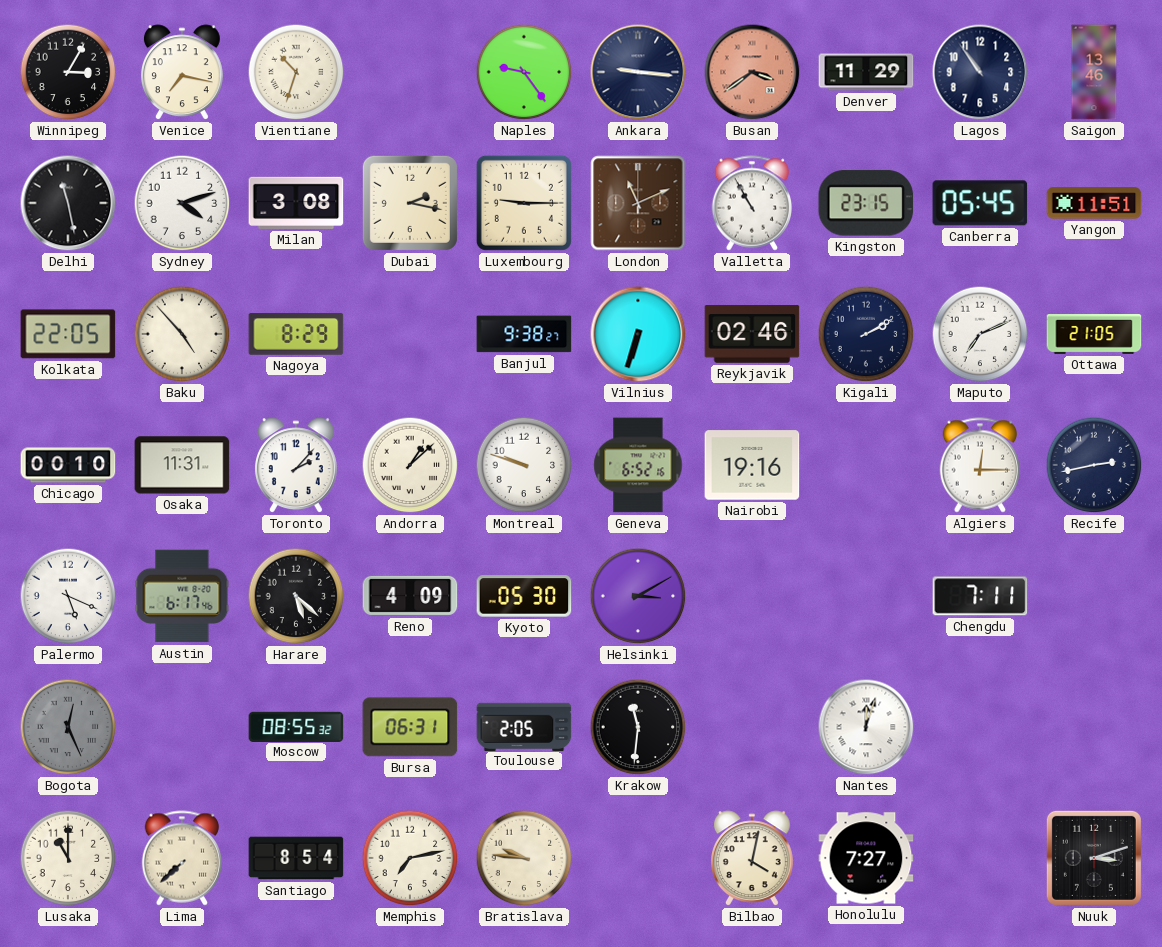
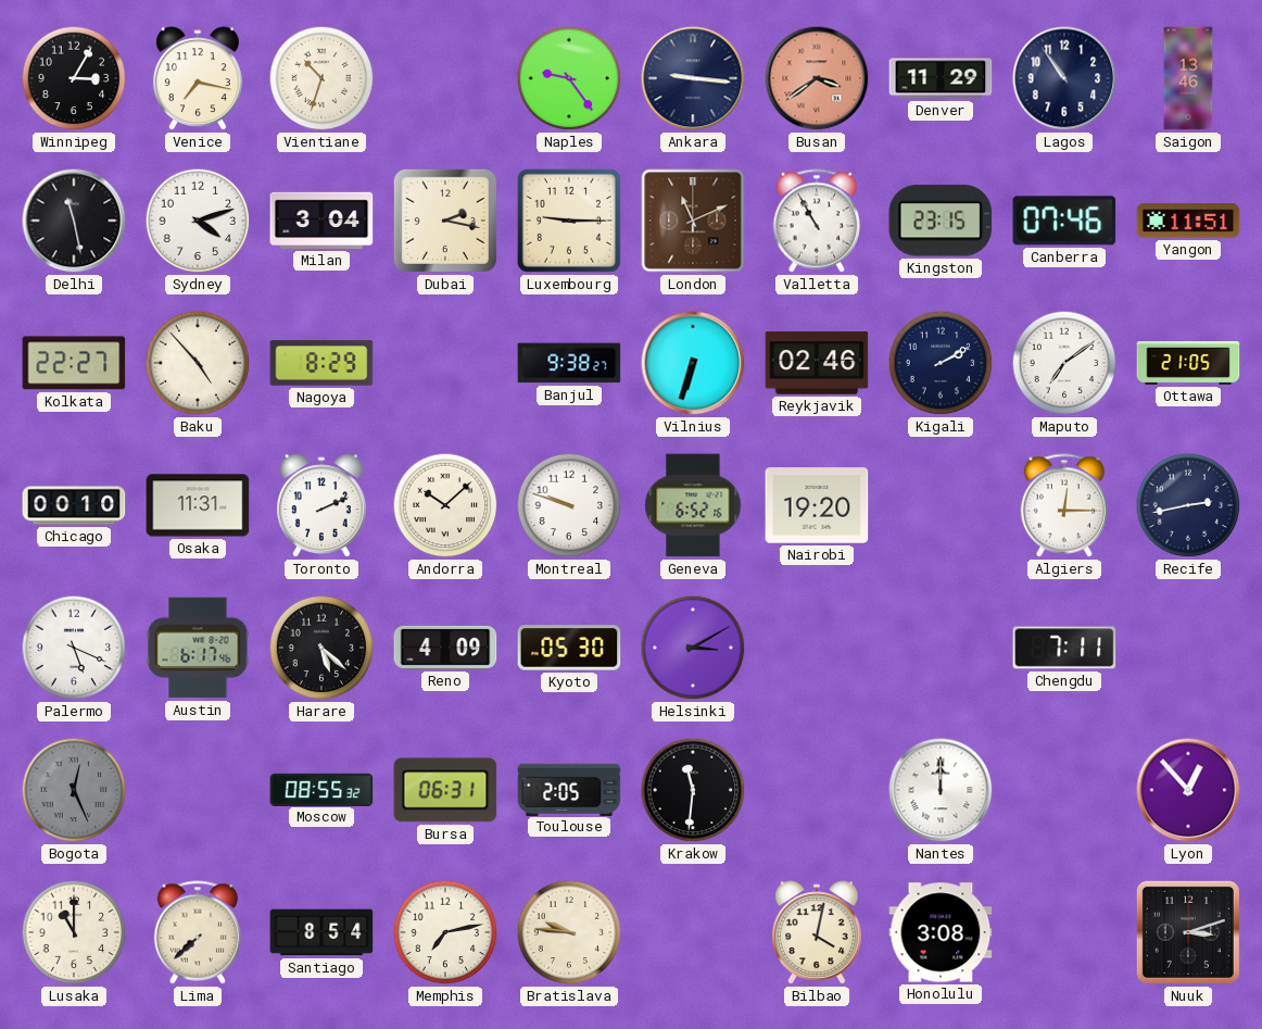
Milan: 3:08 -> 3:04 (321, 221)
Canberra: 05:45 -> 07:46 (1064, 221)
Kolkata: 22:05 -> 22:27 (74, 363)
Maputo: 7:11 -> 7:09 (1064, 363)
Toronto: 2:07 -> 2:11 (321, 506)
Andorra: 1:08 -> 10:08 (445, 505)
Nairobi: 19:16 -> 19:20 (817, 505)
Nantes: 12:03 -> 12:00 (941, 790)
Lyon: none -> 12:53 (1188, 790)
Honolulu: 7:27 -> 3:08 (941, 932)
